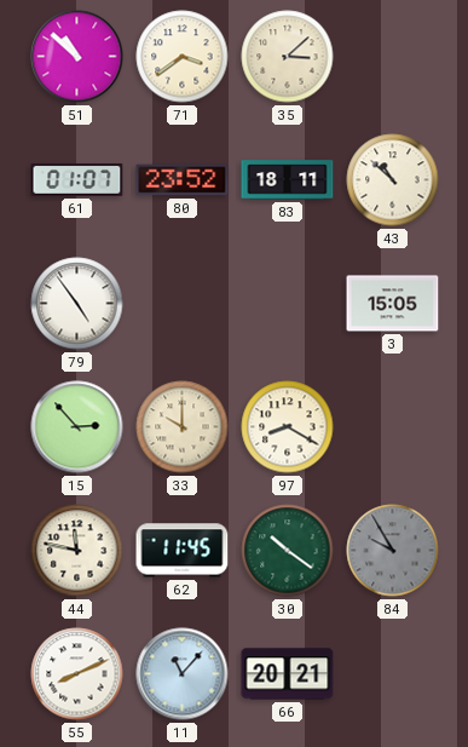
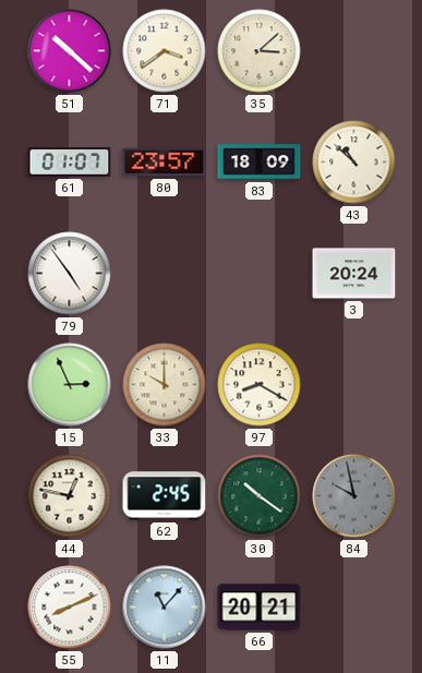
51: 10:52 -> 10:22 (70, 51)
80: 23:52 -> 23:57 (165, 163)
83: 18:11 -> 18:09 (260, 163)
3: 15:05 -> 20:24 (354, 274)
15: 2:53 -> 2:56 (70, 385)
44: 11:47 -> 12:47 (70, 496)
62: 11:45 -> 2:45 (165, 496)
84: 9:55 -> 9:58 (354, 496)
